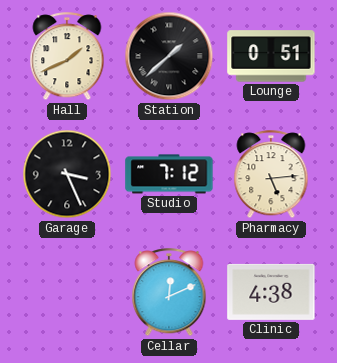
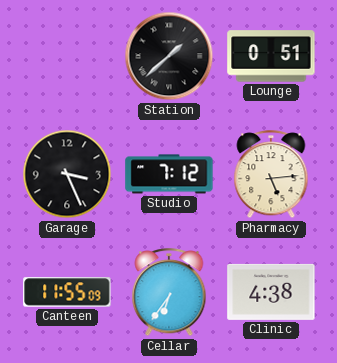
Hall: 1:41 -> none (67, 57)
Canteen: none -> 11:55 (67, 292)
Cellar: 12:11 -> 6:36 (169, 293)
